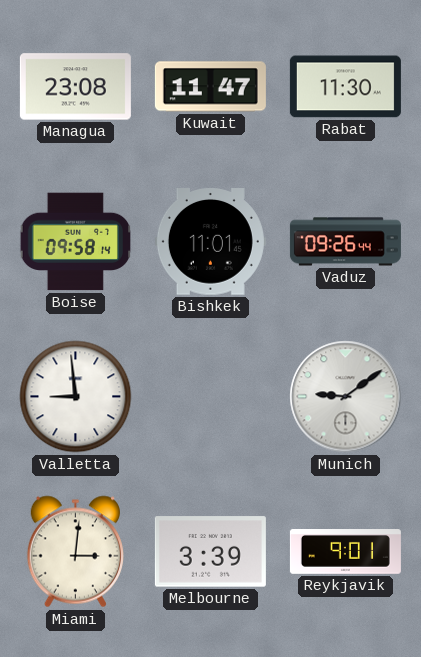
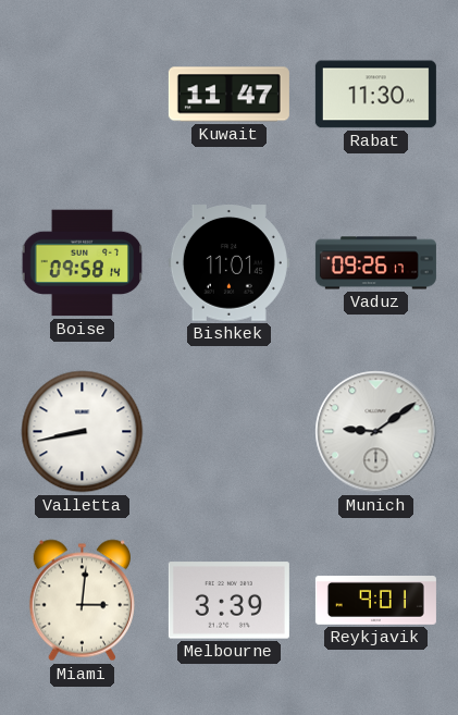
Managua: 23:08 -> none (75, 87)
Vaduz: 09:26:44 -> 09:26:17 (375, 263)
Valletta: 8:59 -> 8:43 (83, 432)
